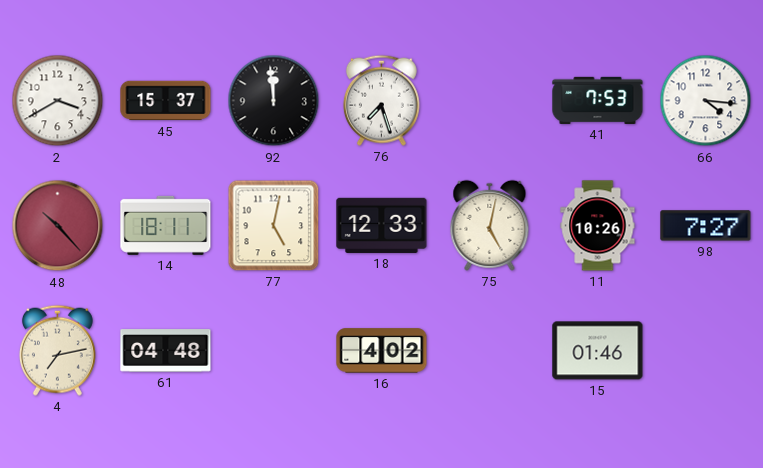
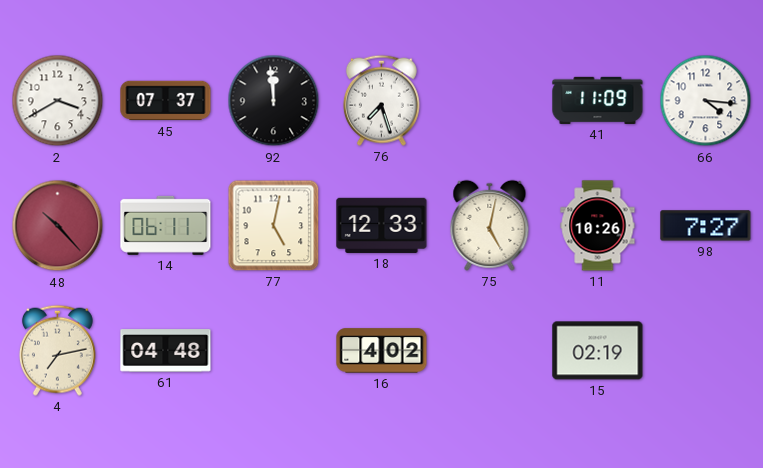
45: 15:37 -> 07:37 (166, 101)
41: 7:53 -> 11:09 (598, 100)
14: 18:11 -> 06:11 (166, 225)
15: 01:46 -> 02:19 (598, 351)
